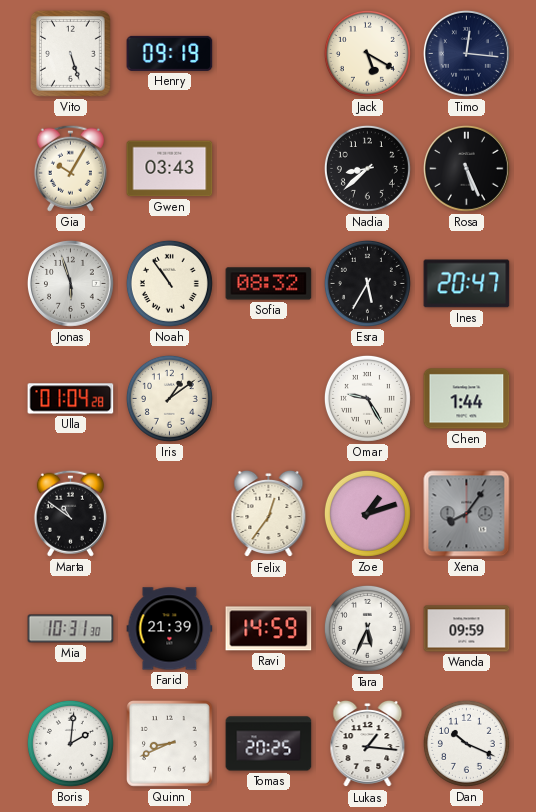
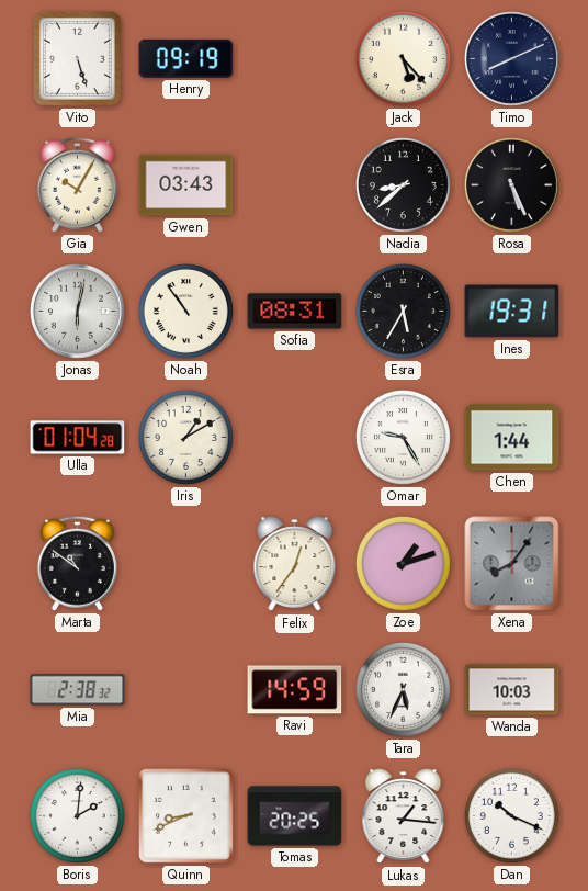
Jack: 5:20 -> 5:23 (403, 58)
Timo: 12:16 -> 8:11 (511, 58)
Jonas: 5:57 -> 6:02 (77, 311)
Sofia: 08:32 -> 08:31 (295, 312)
Ines: 20:47 -> 19:31 (512, 312)
Iris: 1:09 -> 1:10 (185, 437)
Mia: 10:31 -> 2:38 (78, 690)
Farid: 21:39 -> none (170, 629)
Wanda: 09:59 -> 10:03 (512, 690)
